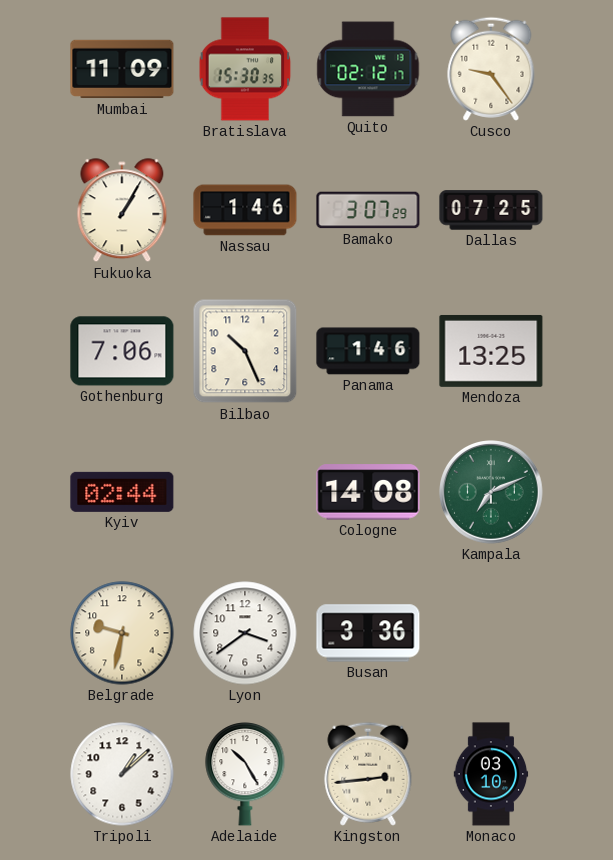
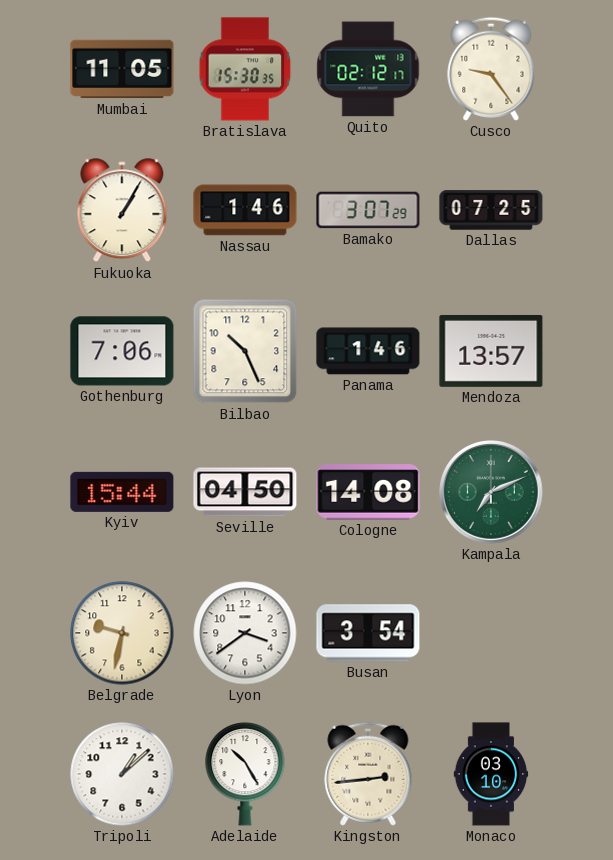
Mumbai: 11:09 -> 11:05 (122, 69)
Mendoza: 13:25 -> 13:57 (491, 351)
Kyiv: 02:44 -> 15:44 (122, 492)
Seville: none -> 04:50 (245, 492)
Busan: 3:36 -> 3:54 (368, 633)
